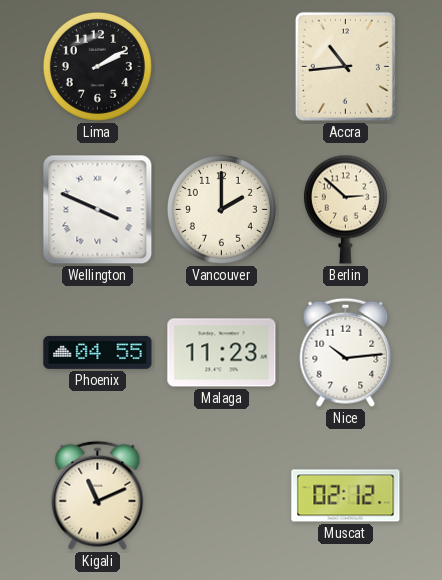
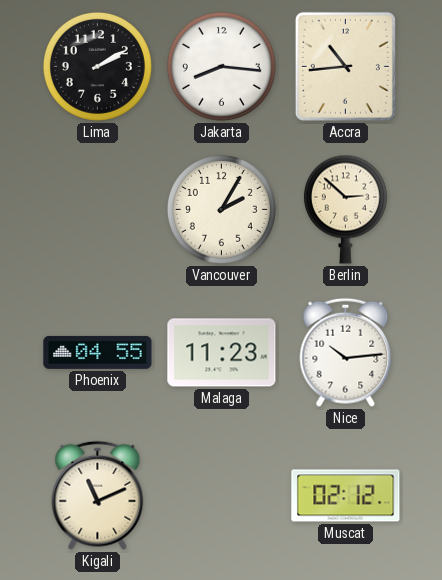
Jakarta: none -> 8:16 (221, 66)
Wellington: 3:49 -> none (98, 210)
Vancouver: 2:00 -> 2:05 (221, 209)
